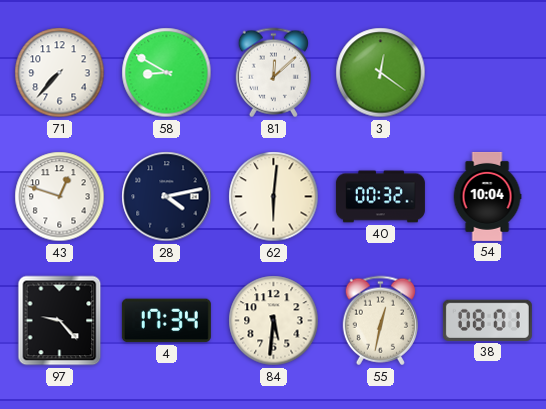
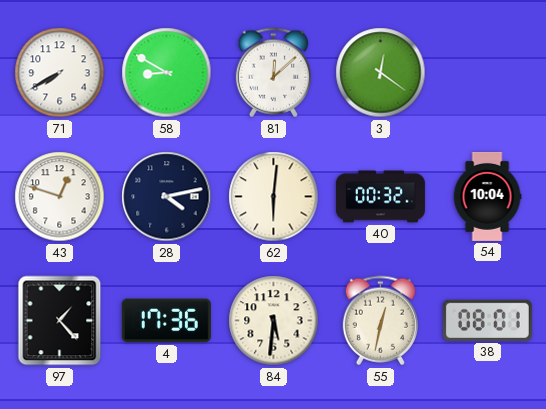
71: 7:37 -> 7:40 (60, 73)
97: 9:23 -> 1:23 (60, 321)
4: 17:34 -> 17:36 (166, 321)
